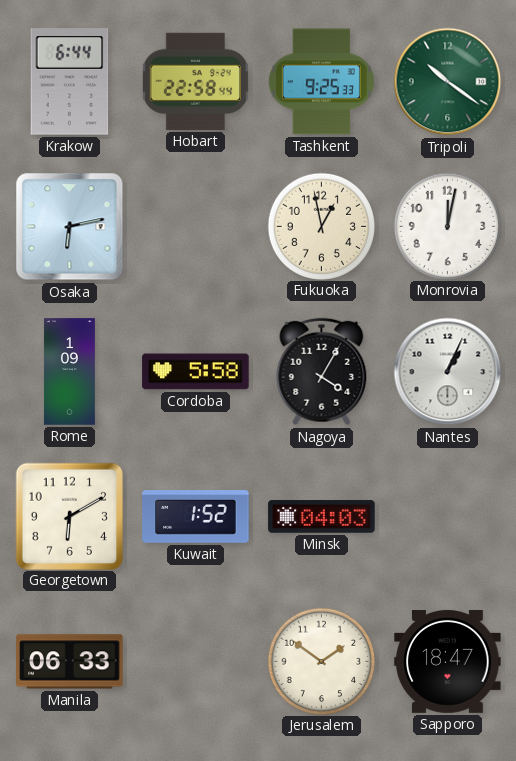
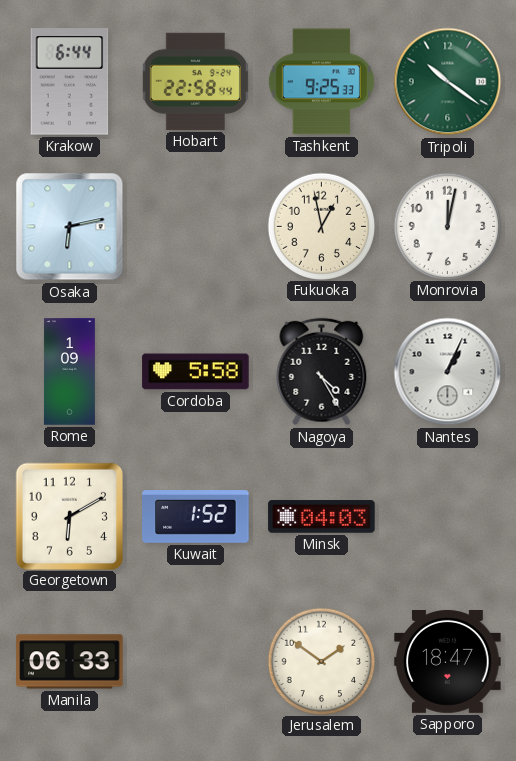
Nagoya: 4:05 -> 4:25 (322, 372)
